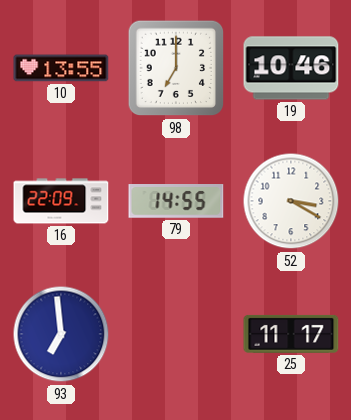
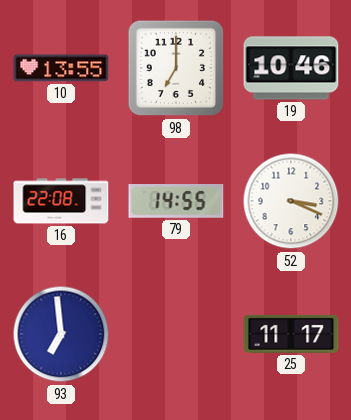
16: 22:09 -> 22:08 (61, 201)
52: 3:20 -> 3:19 (291, 201)
